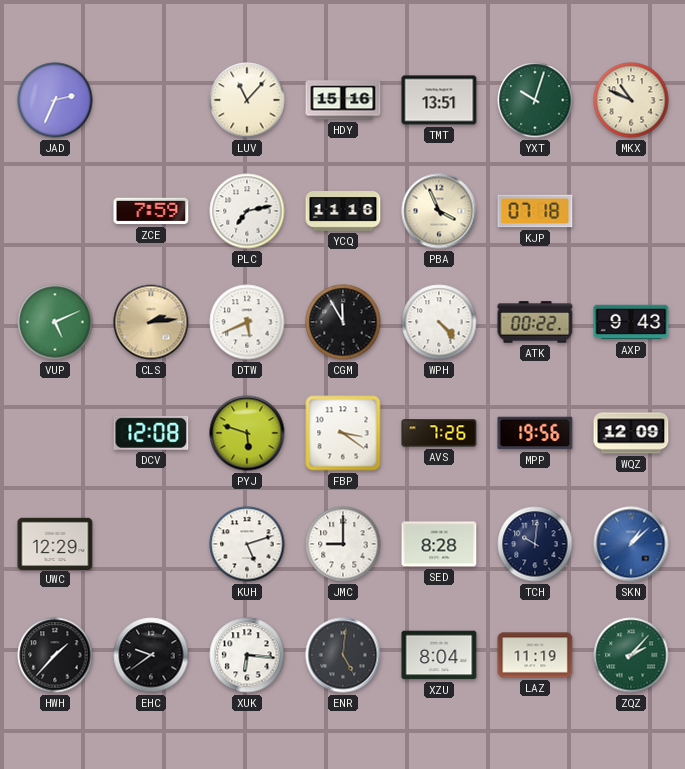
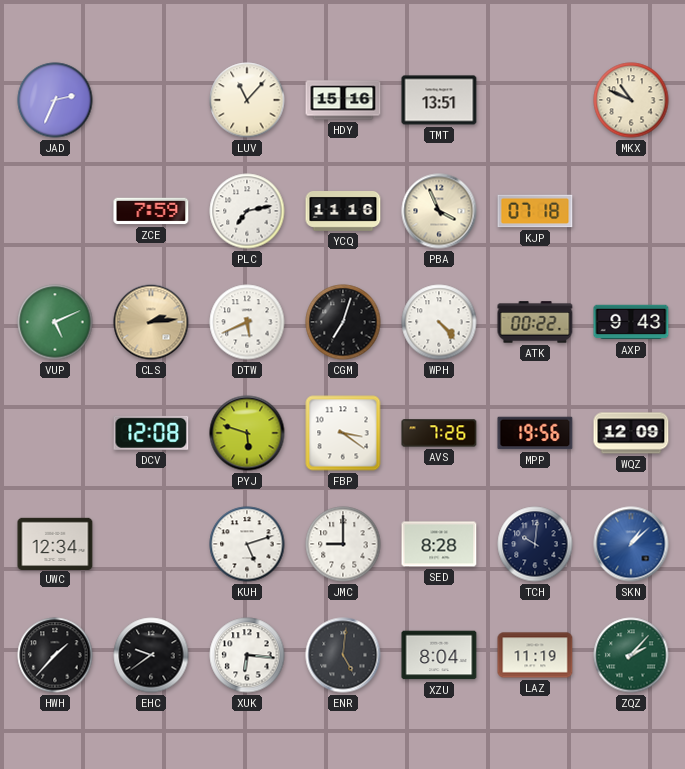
YXT: 10:03 -> none (535, 100)
CGM: 11:55 -> 7:03 (343, 322)
UWC: 12:29 -> 12:34 (55, 543)
